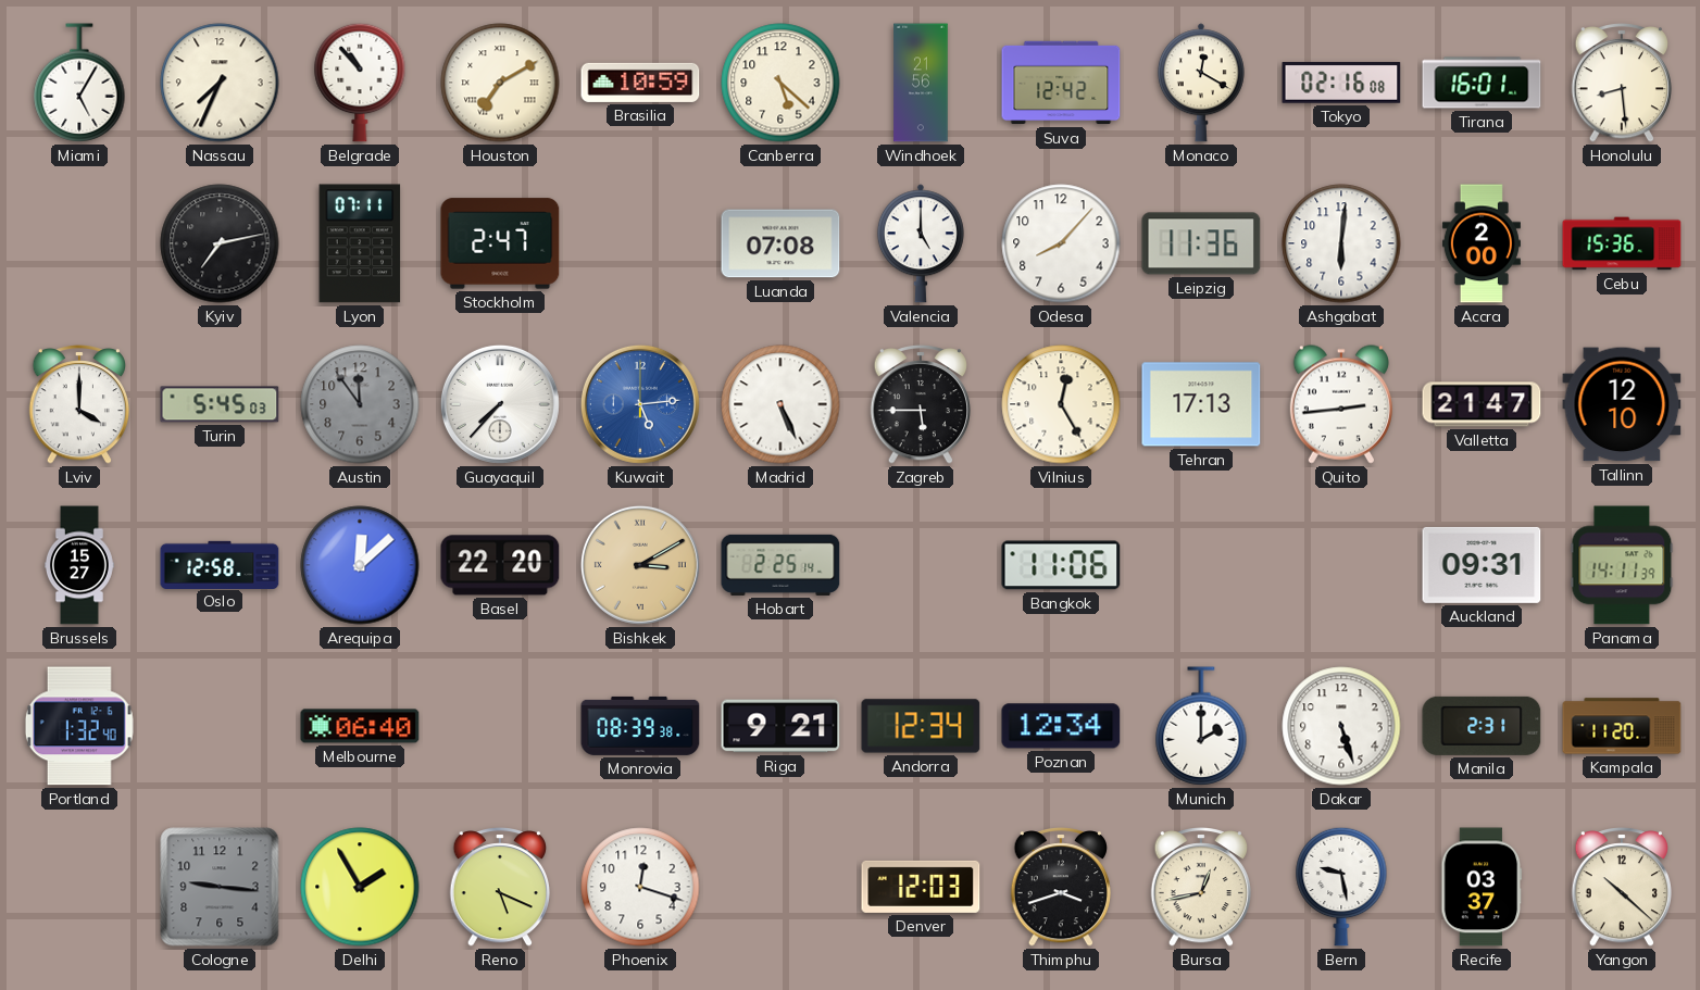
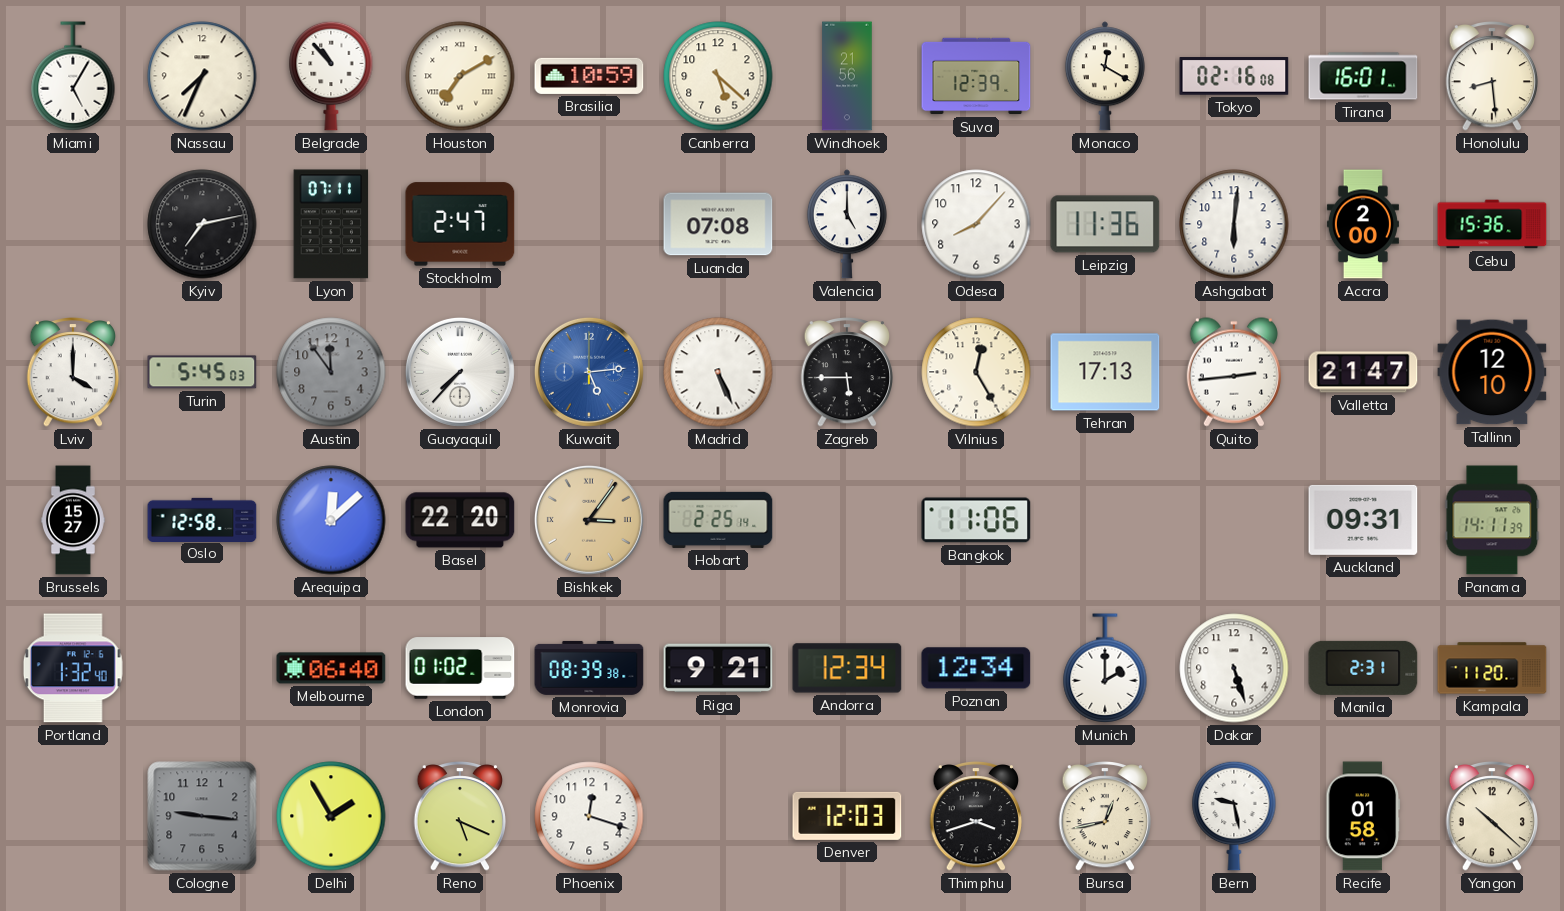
Suva: 12:42 -> 12:39 (976, 76)
Bishkek: 3:10 -> 3:06 (589, 520)
London: none -> 01:02 (460, 668)
Recife: 03:37 -> 01:58 (1363, 816)
